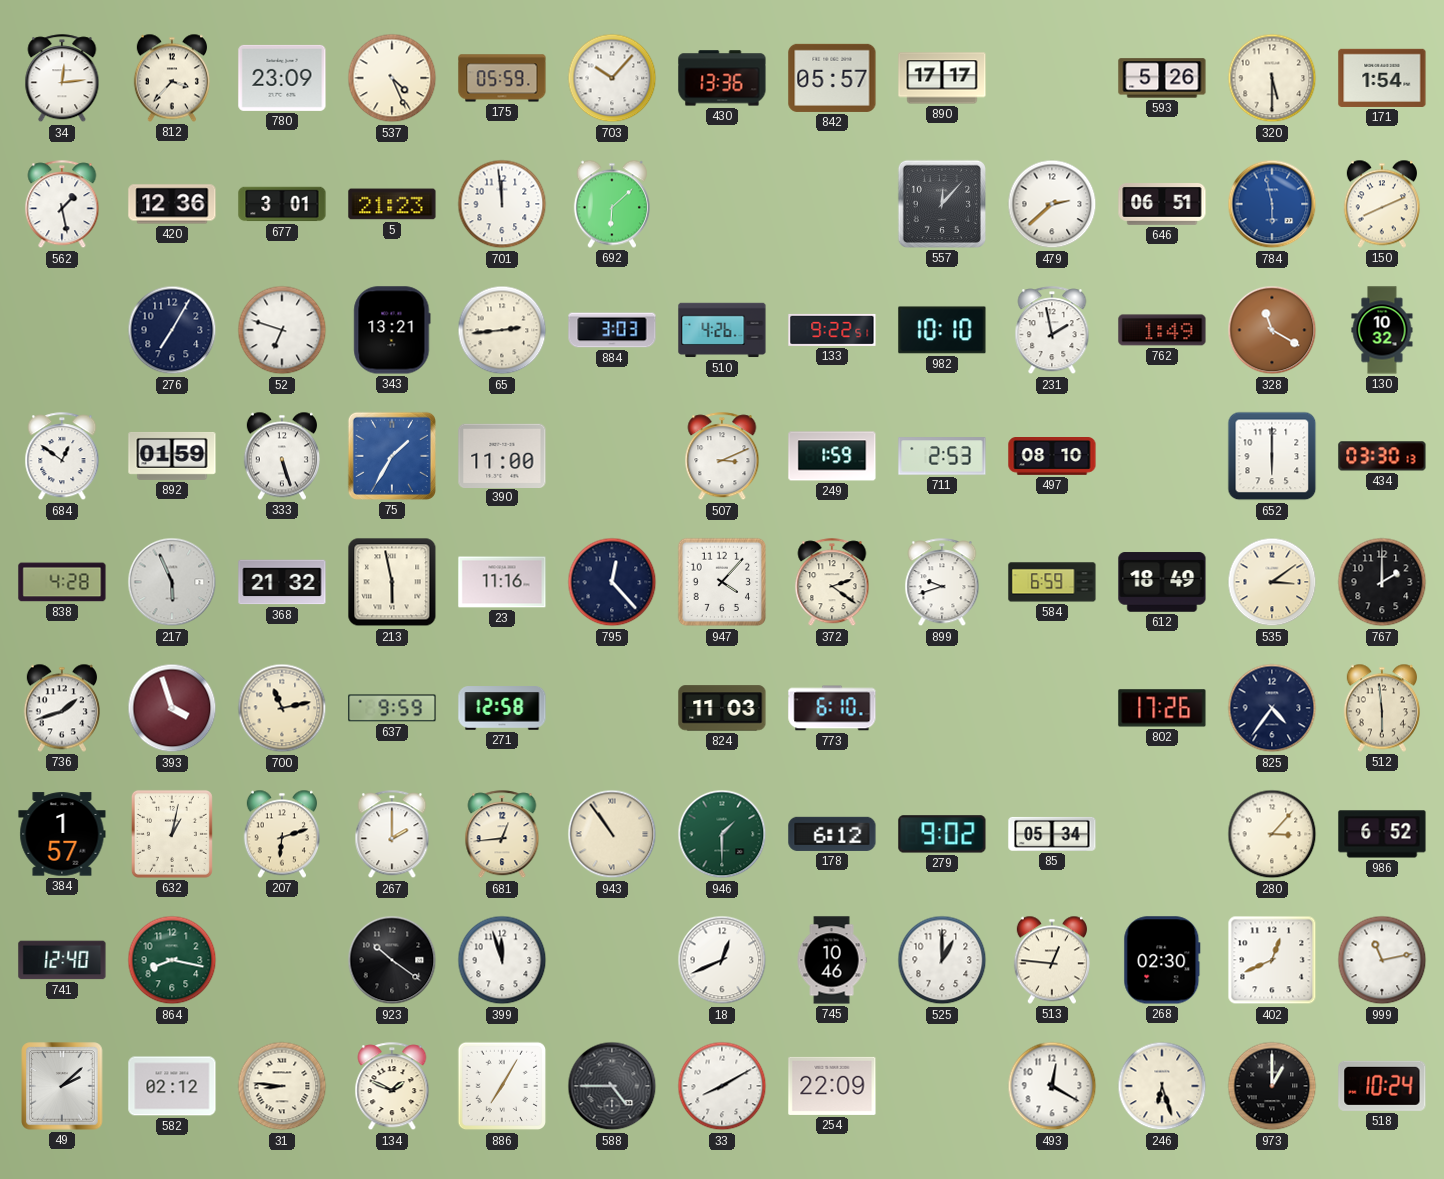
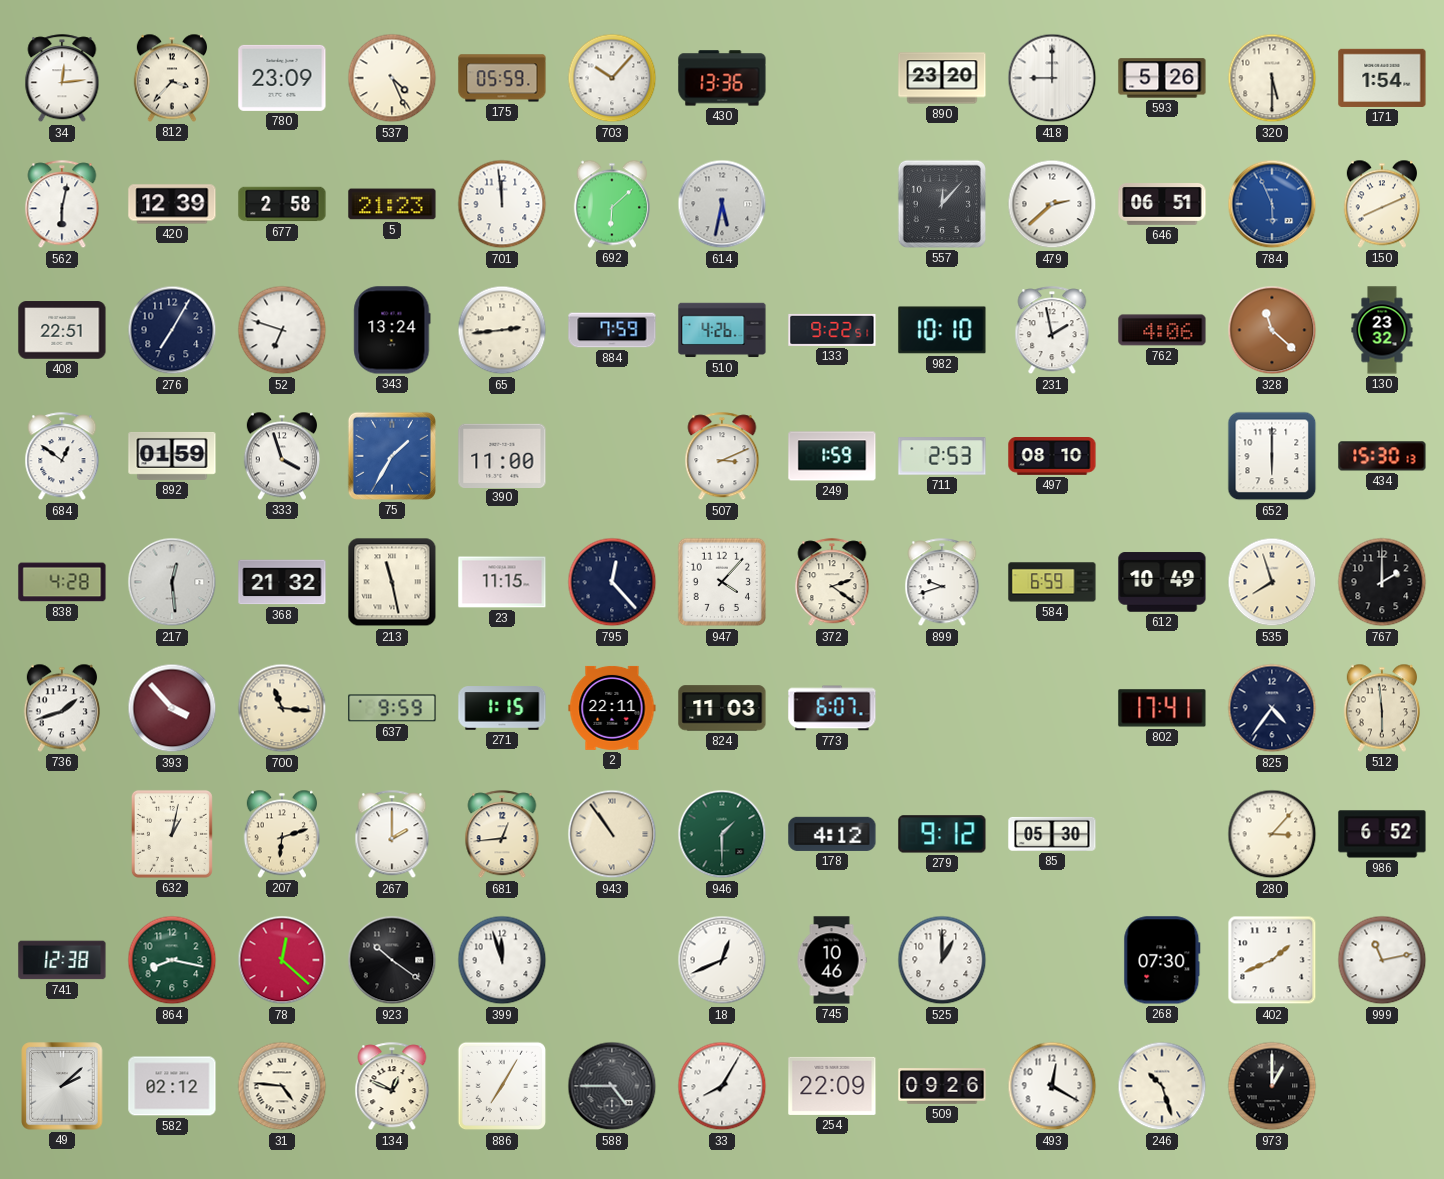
842: 05:57 -> none (832, 78)
890: 17:17 -> 23:20 (942, 78)
418: none -> 9:00 (1052, 78)
562: 1:28 -> 6:02 (62, 205)
420: 12:36 -> 12:39 (172, 204)
677: 3:01 -> 2:58 (282, 204)
614: none -> 5:32 (722, 204)
784: 5:58 -> 5:56 (1272, 204)
408: none -> 22:51 (62, 330)
343: 13:21 -> 13:24 (392, 330)
884: 3:03 -> 7:59 (612, 330)
762: 1:49 -> 4:06 (1162, 330)
328: 11:20 -> 11:22 (1272, 330)
130: 10:32 -> 23:32 (1382, 330)
333: 5:27 -> 3:57 (282, 456)
434: 03:30 -> 15:30 (1382, 456)
217: 5:56 -> 12:29 (172, 582)
213: 5:58 -> 11:28 (392, 582)
23: 11:16 -> 11:15 (502, 582)
612: 18:49 -> 10:49 (1162, 582)
535: 3:09 -> 7:57 (1272, 582)
393: 3:57 -> 3:53 (172, 708)
700: 11:13 -> 11:16 (282, 708)
271: 12:58 -> 1:15 (502, 708)
2: none -> 22:11 (612, 708)
773: 6:10 -> 6:07 (832, 708)
802: 17:26 -> 17:41 (1162, 708)
384: 1:57 -> none (62, 834)
178: 6:12 -> 4:12 (832, 834)
279: 9:02 -> 9:12 (942, 834)
85: 05:34 -> 05:30 (1052, 834)
741: 12:40 -> 12:38 (62, 960)
78: none -> 12:22 (282, 960)
513: 12:46 -> none (1052, 960)
268: 02:30 -> 07:30 (1162, 960)
402: 12:41 -> 1:41 (1272, 960)
31: 8:46 -> 4:46 (282, 1086)
134: 1:49 -> 12:49 (392, 1087)
33: 8:10 -> 8:05 (722, 1086)
509: none -> 09:26 (942, 1086)
246: 6:27 -> 10:27 (1162, 1086)
518: 10:24 -> none (1382, 1086)
